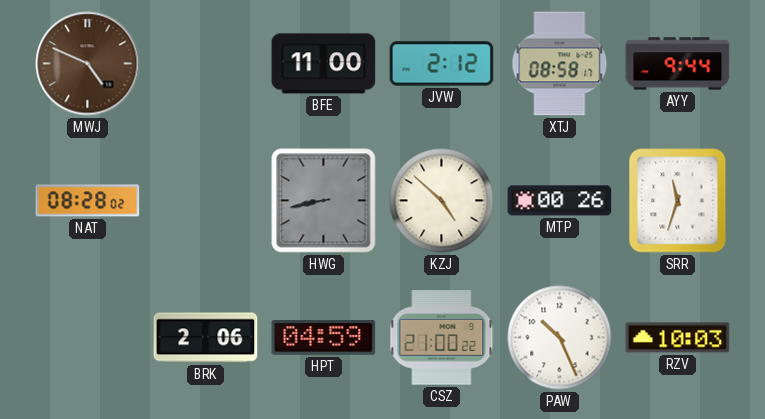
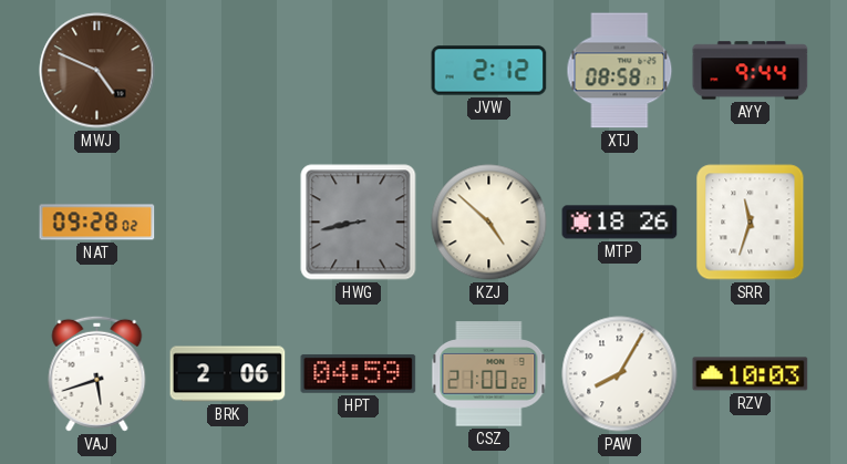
BFE: 11:00 -> none (324, 64)
NAT: 08:28 -> 09:28 (97, 223)
MTP: 00:26 -> 18:26 (620, 223)
VAJ: none -> 5:42 (97, 373)
PAW: 10:26 -> 8:05 (620, 374)
